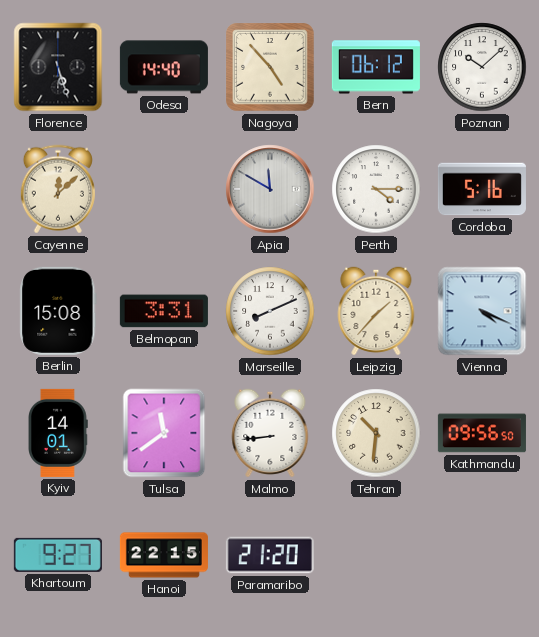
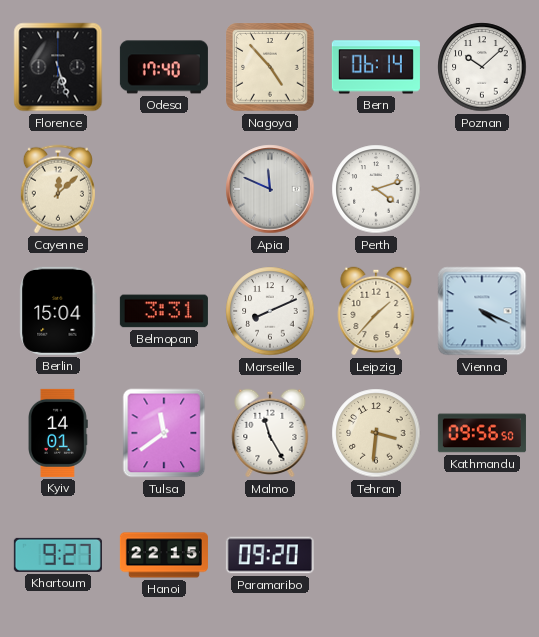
Odesa: 14:40 -> 17:40 (164, 67)
Bern: 06:12 -> 06:14 (376, 67)
Apia: 11:50 -> 11:49 (270, 189)
Perth: 4:15 -> 4:12 (376, 189)
Cordoba: 5:16 -> none (482, 189)
Berlin: 15:08 -> 15:04 (58, 311)
Malmo: 8:44 -> 11:25 (270, 433)
Tehran: 10:31 -> 3:31 (376, 433)
Paramaribo: 21:20 -> 09:20 (270, 555)
